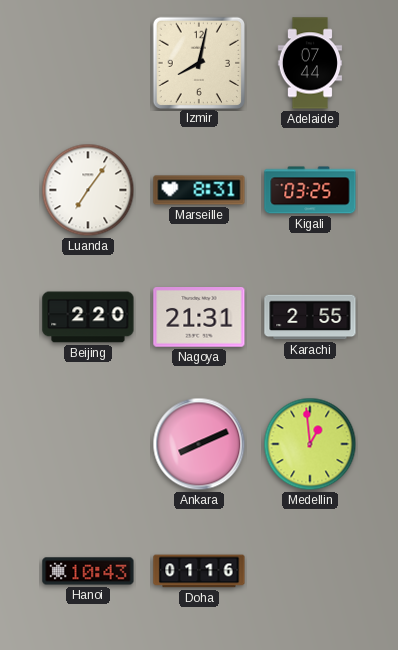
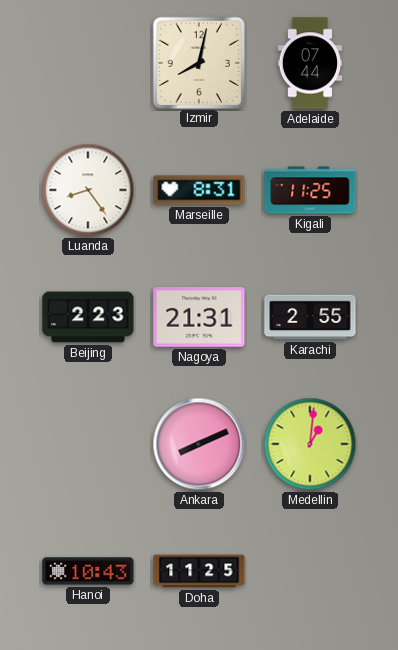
Luanda: 7:06 -> 8:24 (88, 190)
Kigali: 03:25 -> 11:25 (310, 190)
Beijing: 2:20 -> 2:23 (88, 317)
Medellin: 12:59 -> 1:01 (310, 444)
Doha: 01:16 -> 11:25 (199, 571)
